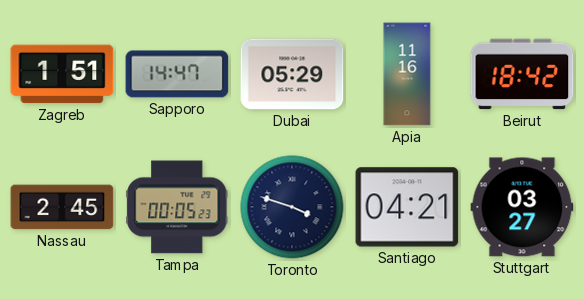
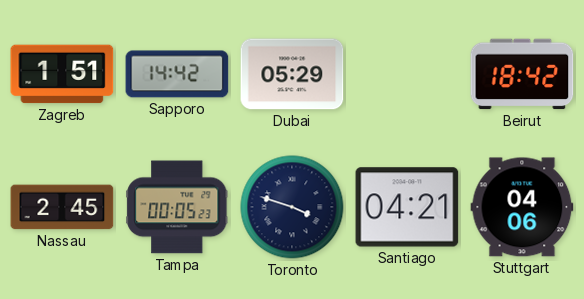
Sapporo: 14:47 -> 14:42 (177, 74)
Apia: 11:16 -> none (407, 74)
Stuttgart: 03:27 -> 04:06 (522, 207)
